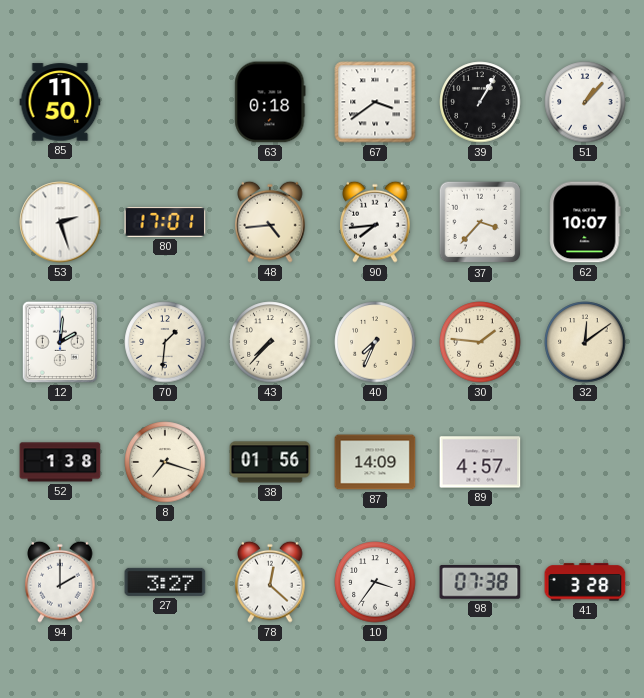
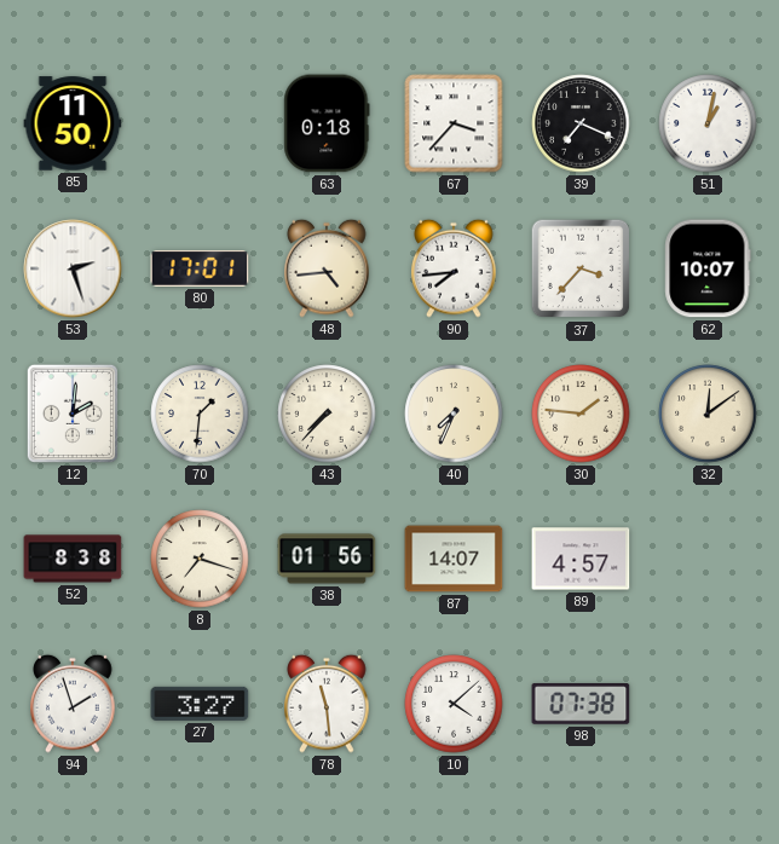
67: 3:39 -> 3:37 (454, 123)
39: 1:05 -> 7:19 (581, 123)
51: 1:07 -> 1:02 (708, 123)
52: 1:38 -> 8:38 (73, 559)
87: 14:09 -> 14:07 (454, 559)
94: 2:00 -> 1:57 (73, 704)
78: 12:22 -> 11:29 (327, 704)
10: 3:36 -> 4:08 (454, 704)
41: 3:28 -> none (585, 582)
